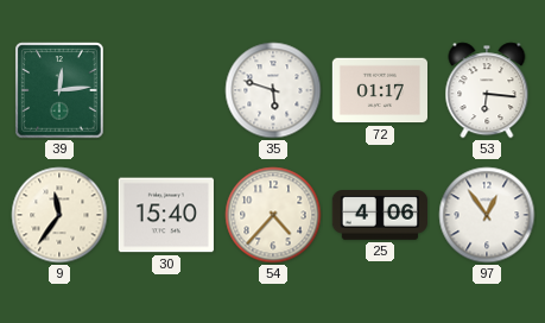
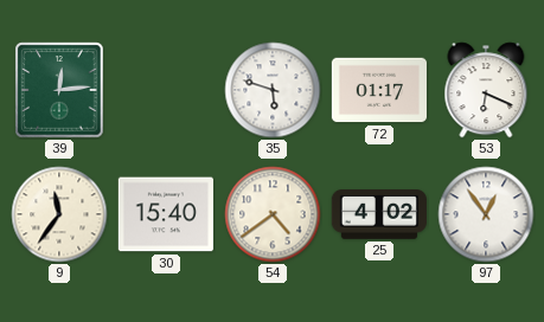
53: 6:16 -> 6:19 (486, 90)
54: 4:37 -> 4:39 (273, 214)
25: 4:06 -> 4:02 (379, 215)
